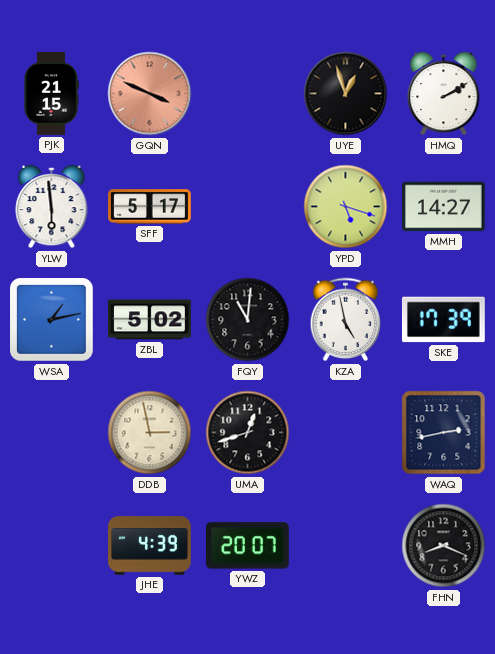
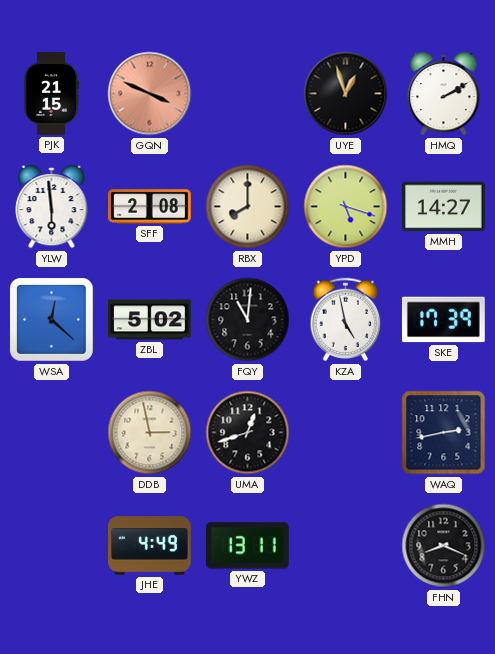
SFF: 5:17 -> 2:08 (150, 207)
RBX: none -> 8:00 (248, 207)
WSA: 1:13 -> 12:22 (52, 320)
JHE: 4:39 -> 4:49 (150, 546)
YWZ: 20:07 -> 13:11 (247, 546)
